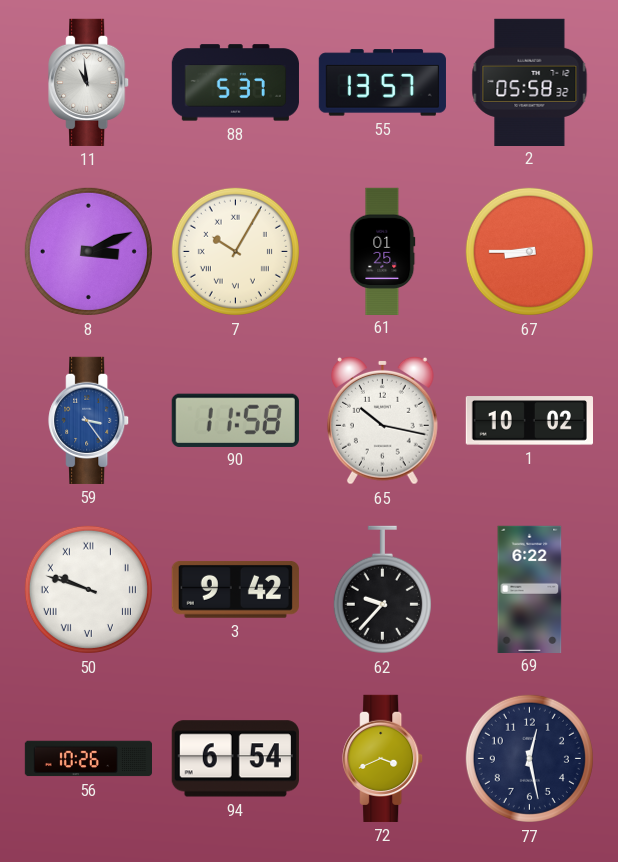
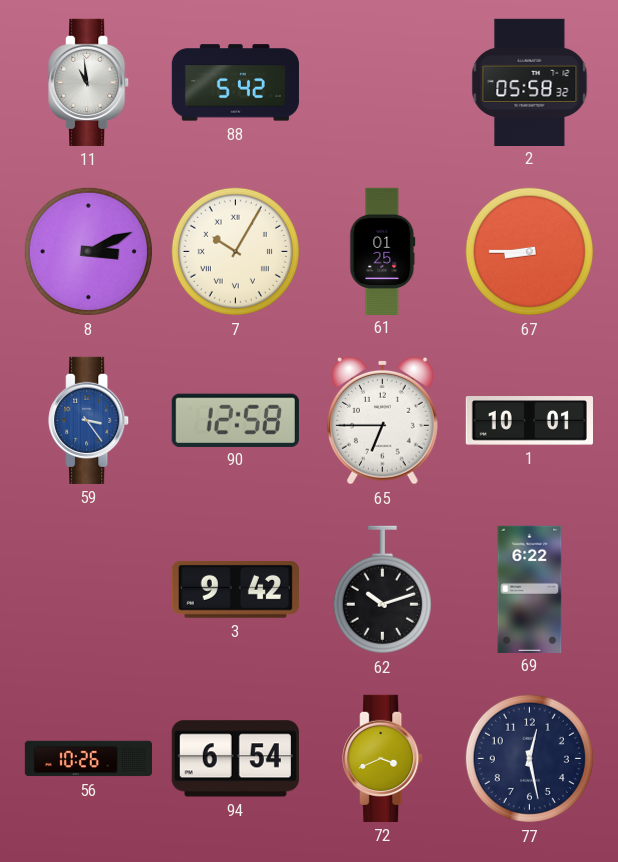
88: 5:37 -> 5:42 (235, 83)
55: 13:57 -> none (382, 83)
90: 11:58 -> 12:58 (235, 420)
65: 10:17 -> 6:45 (383, 420)
1: 10:02 -> 10:01 (529, 421)
50: 9:48 -> none (88, 589)
62: 9:37 -> 10:12 (382, 590)
